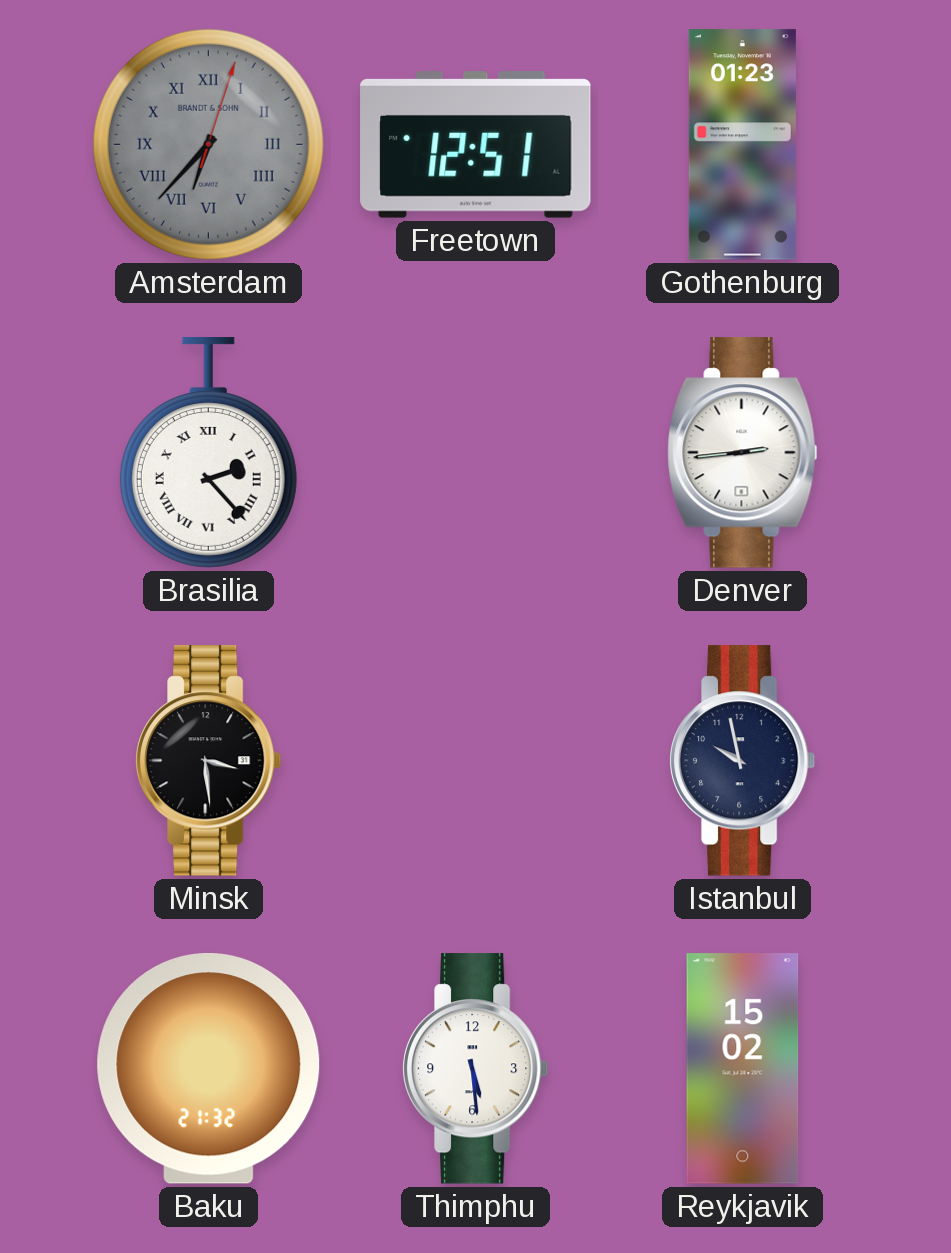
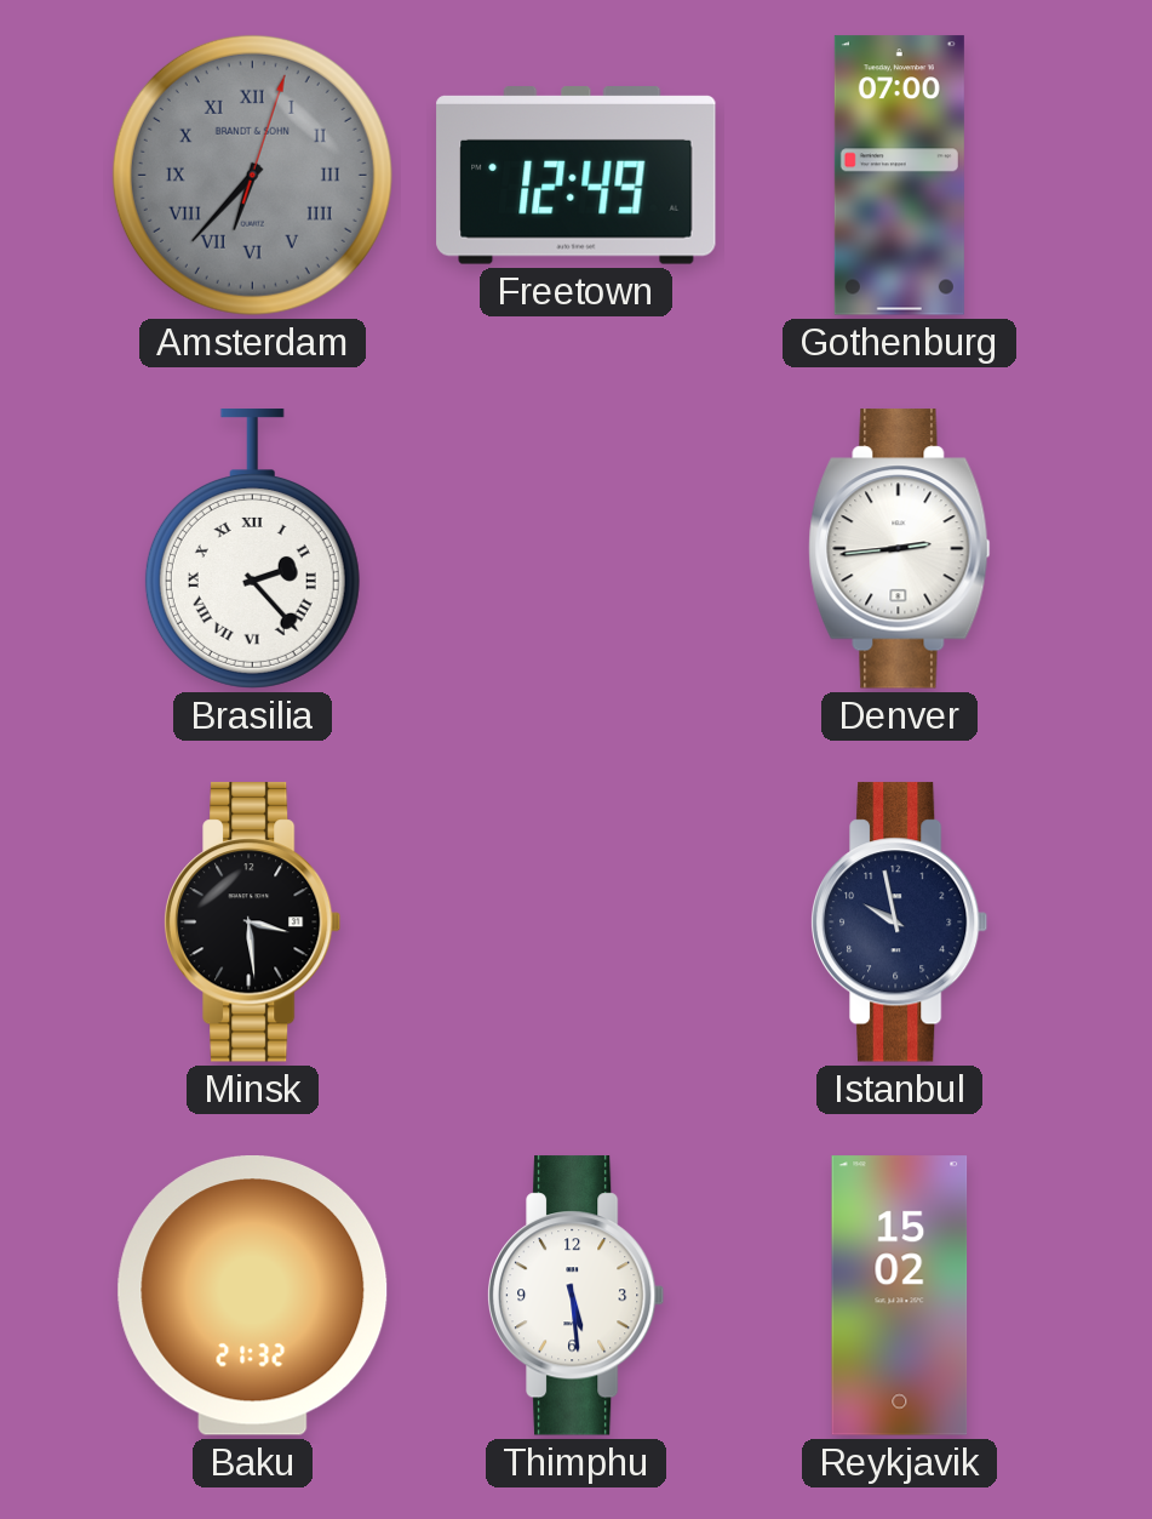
Freetown: 12:51 -> 12:49 (577, 176)
Gothenburg: 01:23 -> 07:00 (899, 176)
